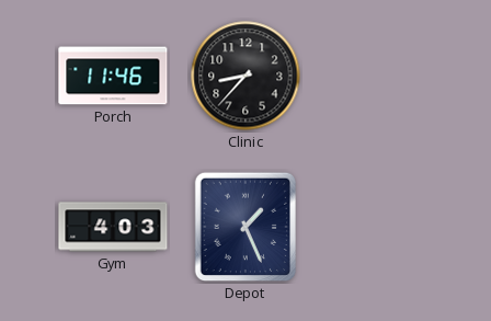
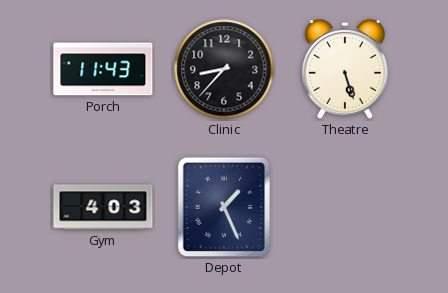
Porch: 11:46 -> 11:43 (103, 69)
Theatre: none -> 5:27 (345, 69)
